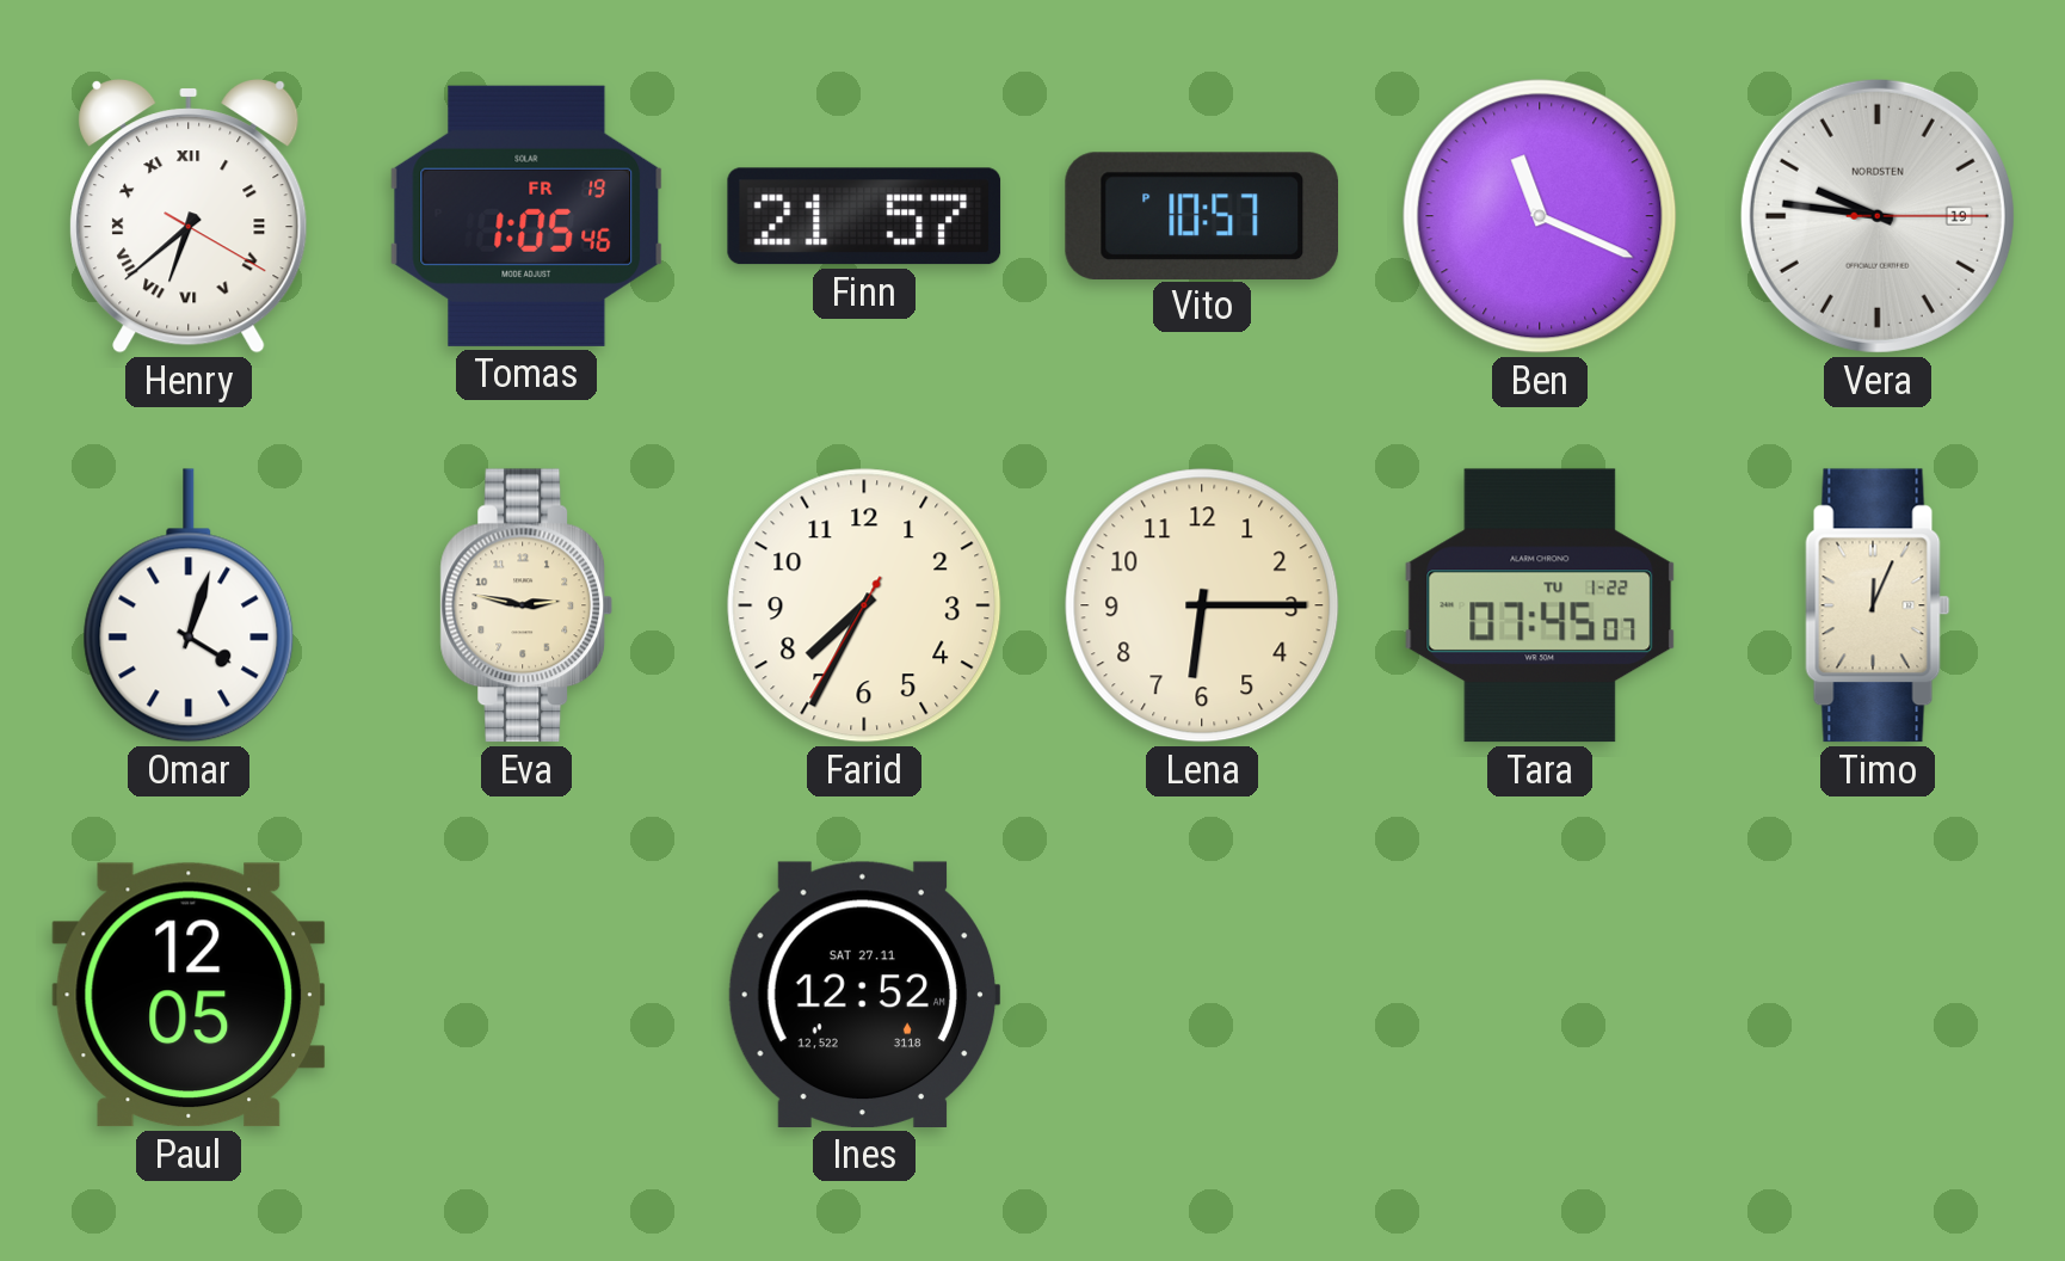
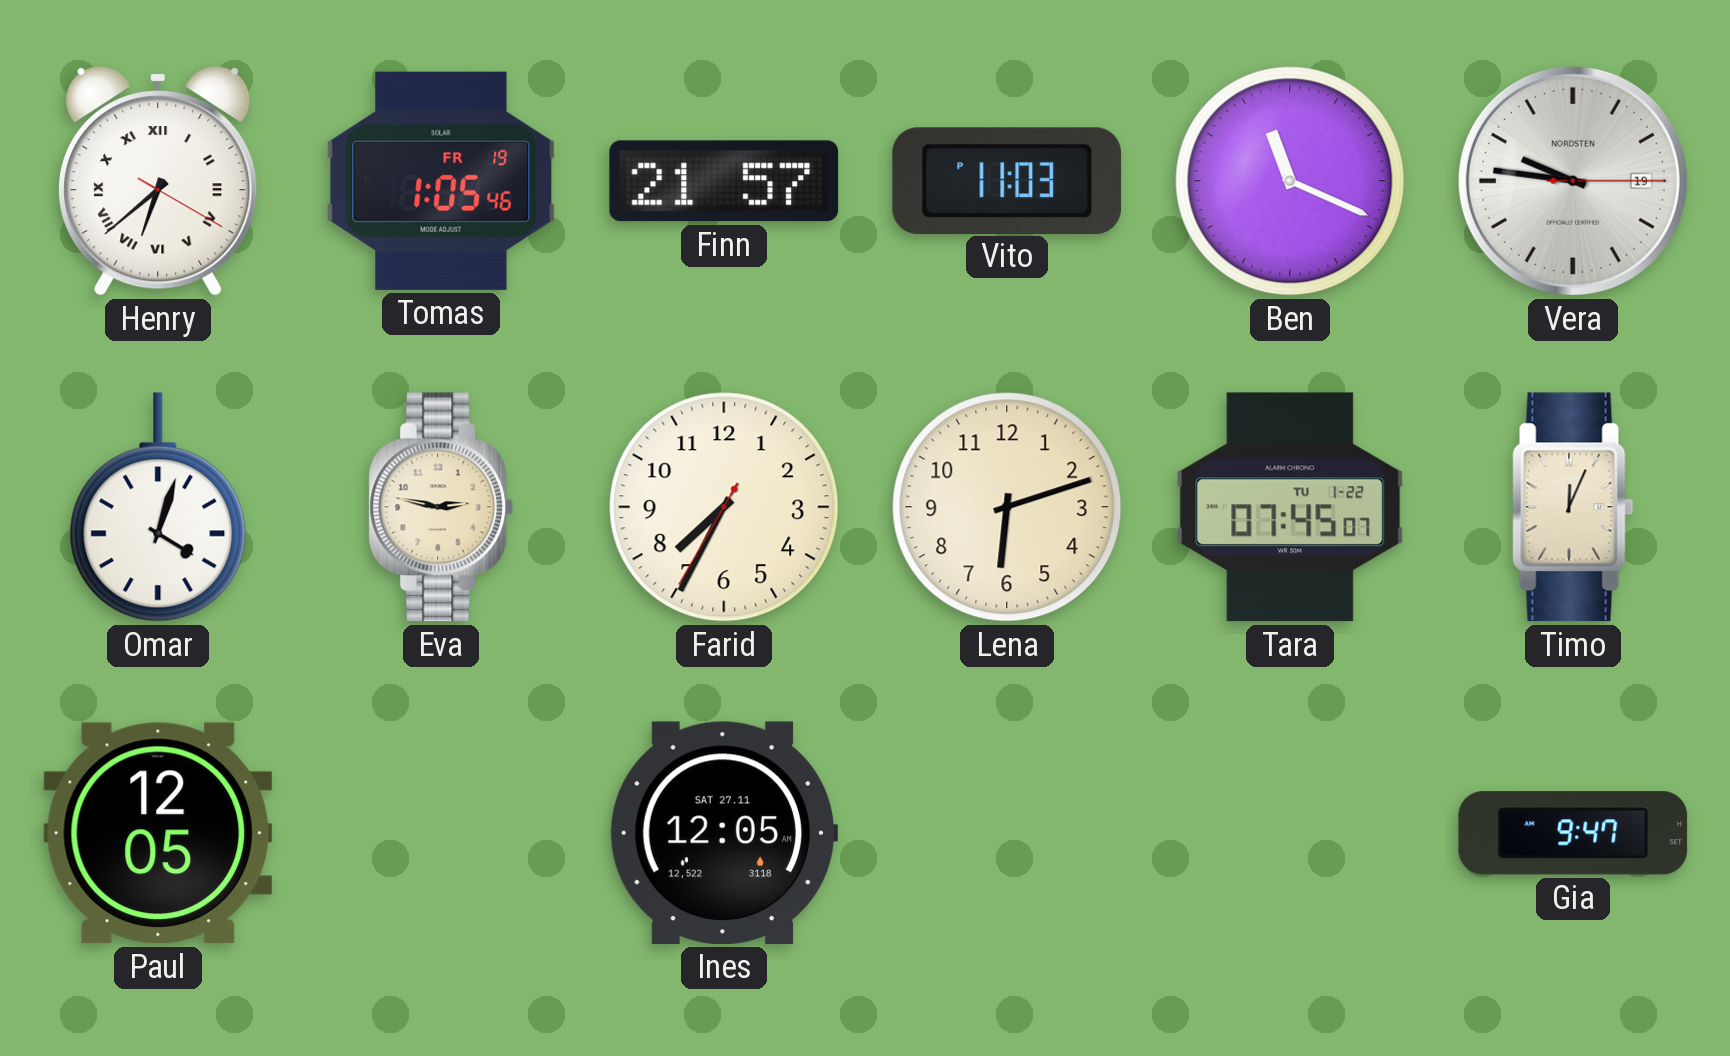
Vito: 10:57 -> 11:03 (1006, 180)
Lena: 6:15 -> 6:12 (1007, 507)
Ines: 12:52 -> 12:05 (724, 833)
Gia: none -> 9:47 (1573, 833)
